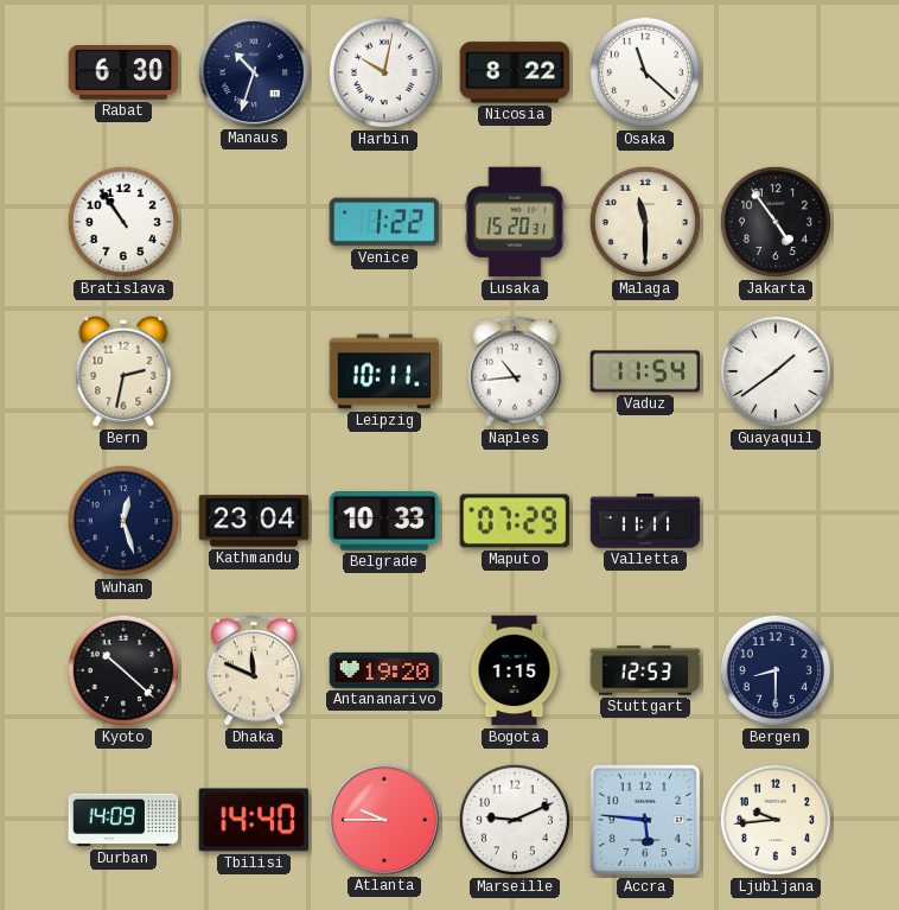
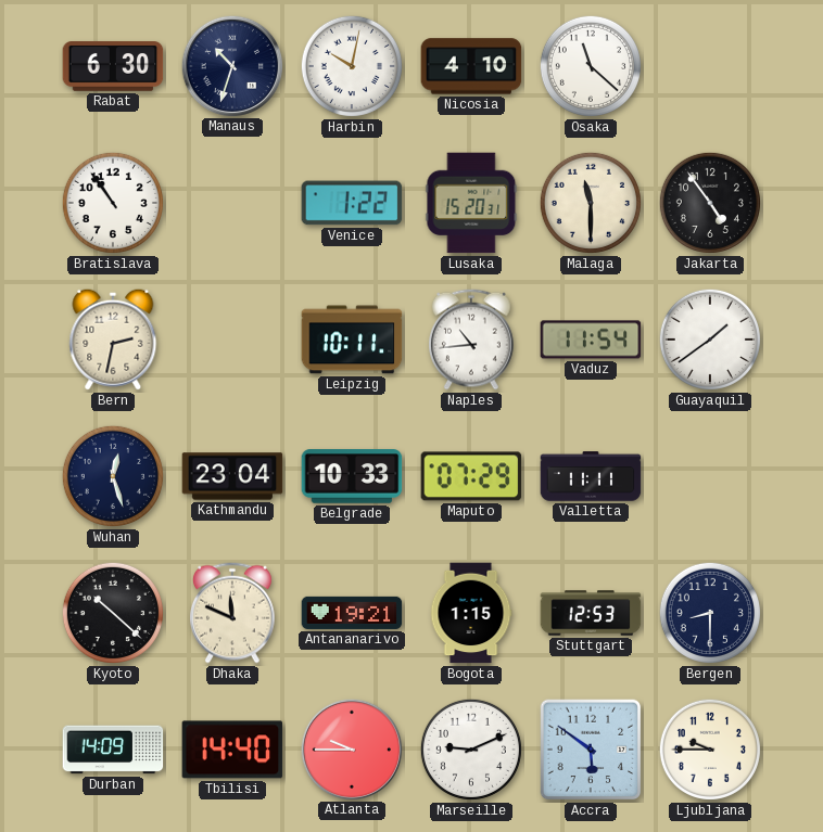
Nicosia: 8:22 -> 4:10 (471, 66)
Antananarivo: 19:20 -> 19:21 (352, 613)
Accra: 5:46 -> 5:51 (591, 750)
Ljubljana: 9:44 -> 9:45 (710, 750)
